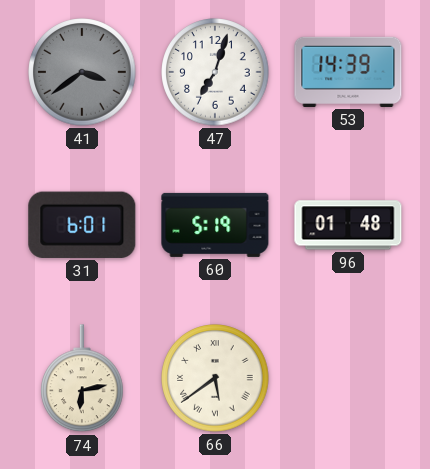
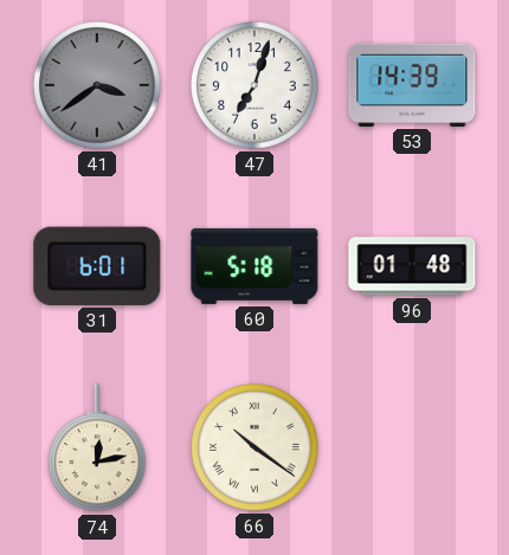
60: 5:19 -> 5:18 (254, 266)
74: 6:13 -> 12:13 (98, 448)
66: 5:39 -> 10:21 (254, 447)
